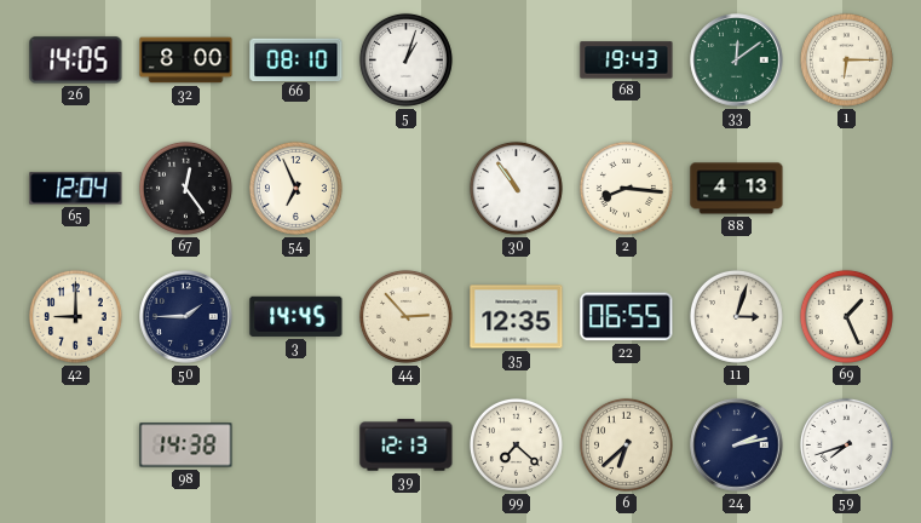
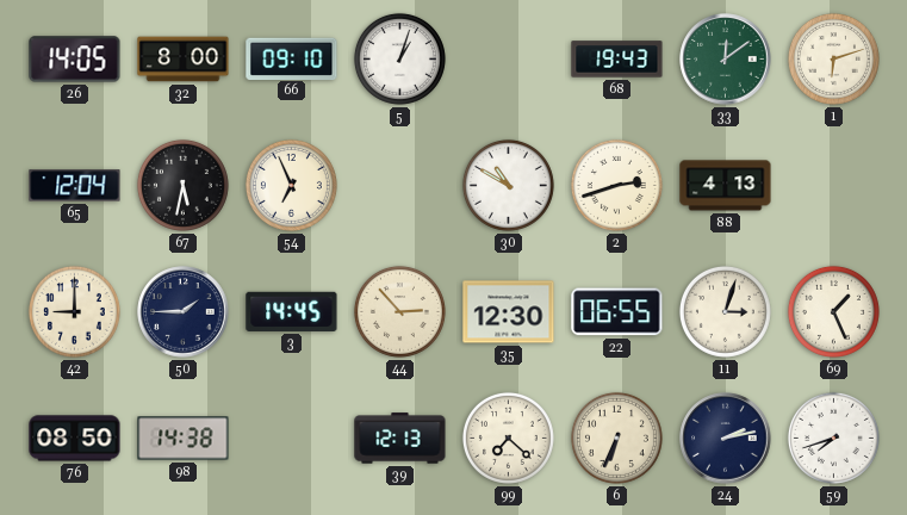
66: 08:10 -> 09:10 (292, 58)
1: 6:15 -> 6:12 (833, 58)
67: 12:24 -> 5:32 (182, 185)
30: 10:54 -> 10:50 (508, 185)
2: 8:16 -> 2:42 (616, 185)
35: 12:35 -> 12:30 (509, 312)
76: none -> 08:50 (75, 439)
6: 6:38 -> 6:34 (616, 438)
